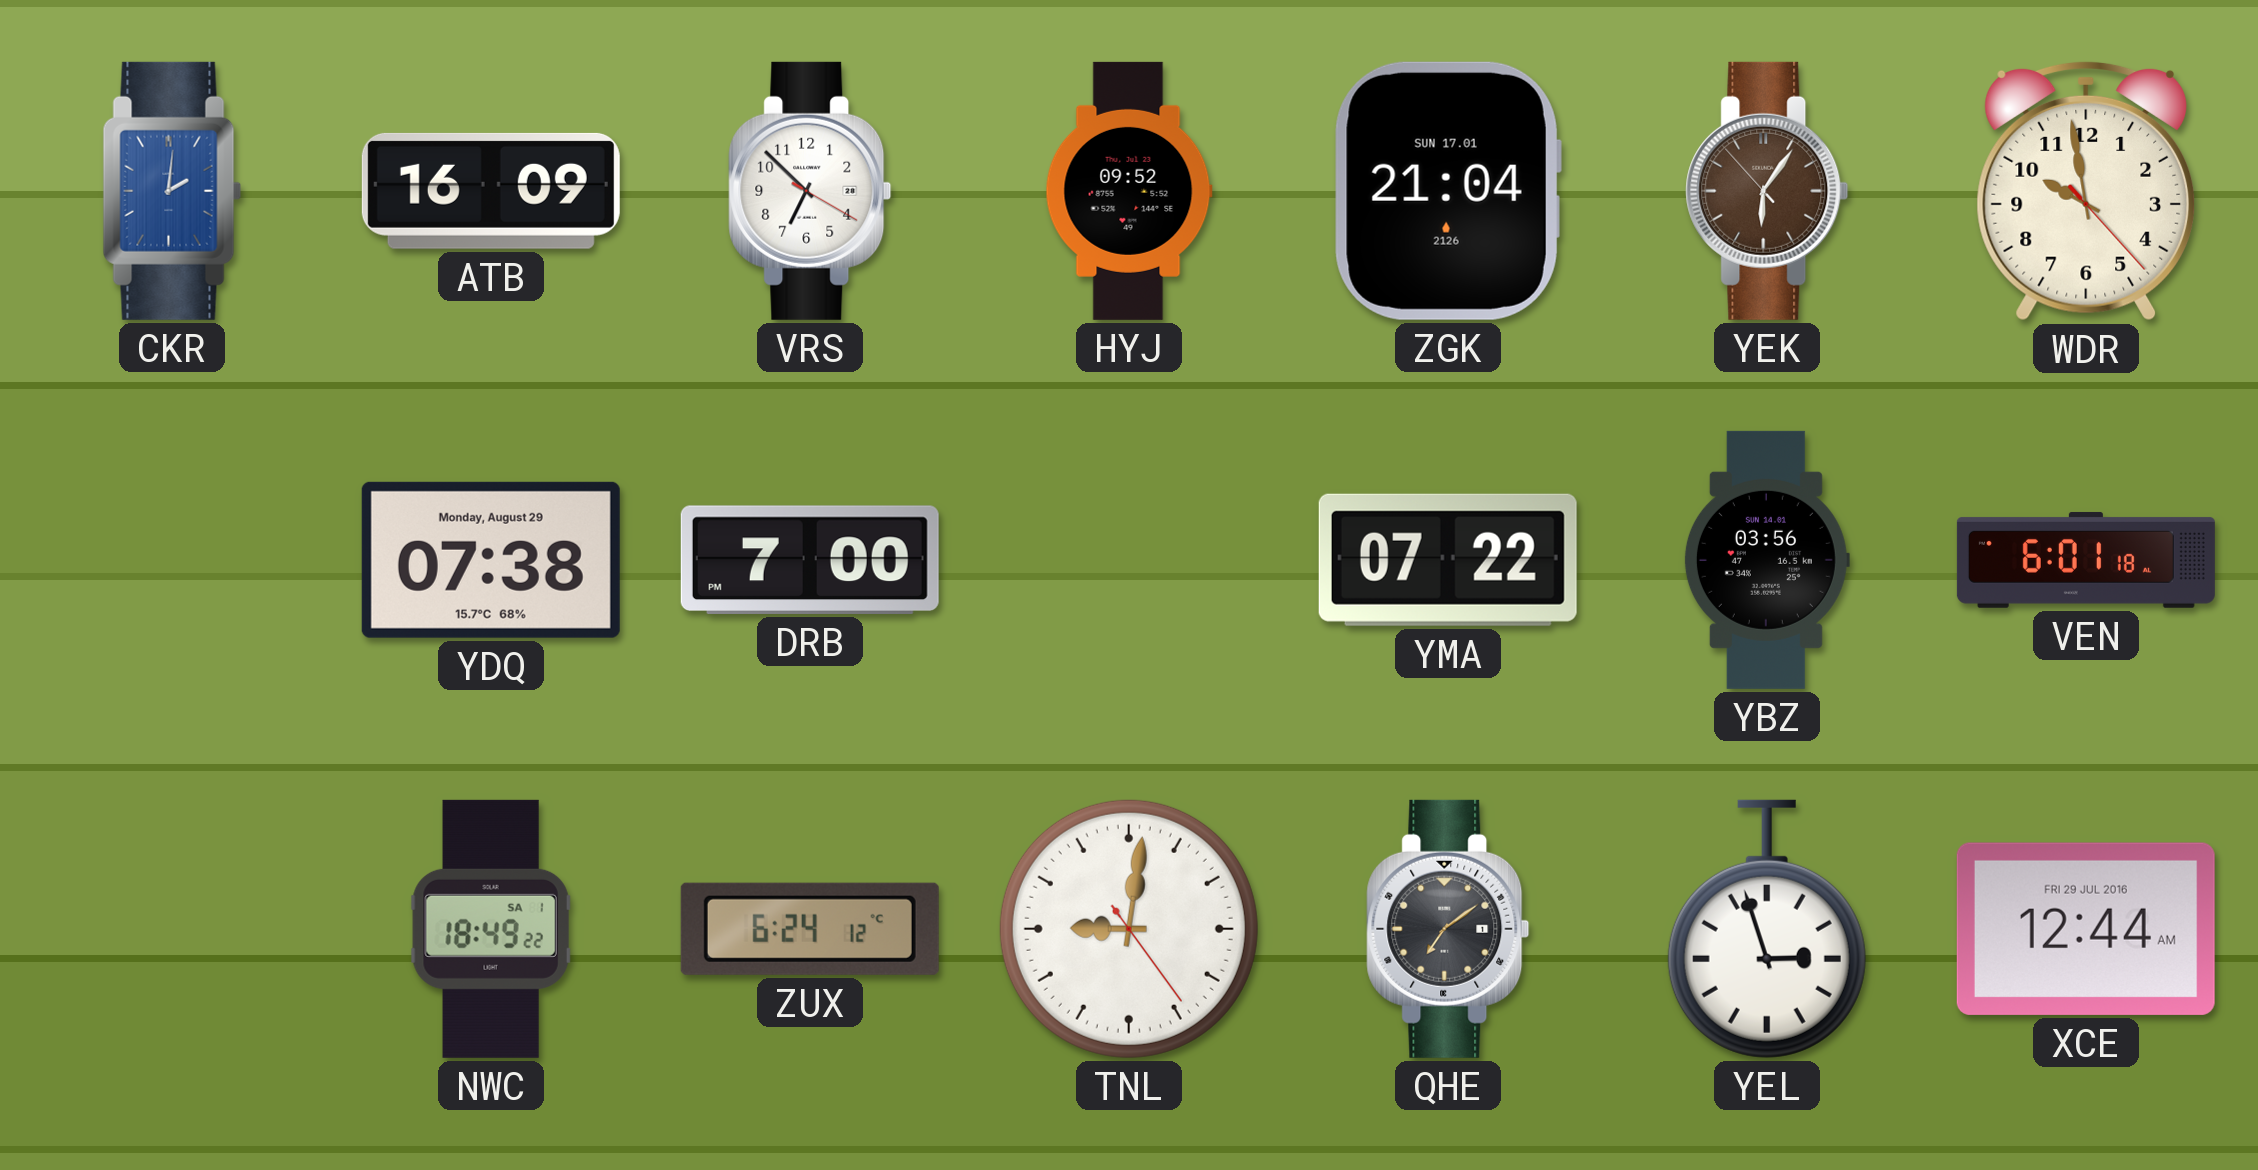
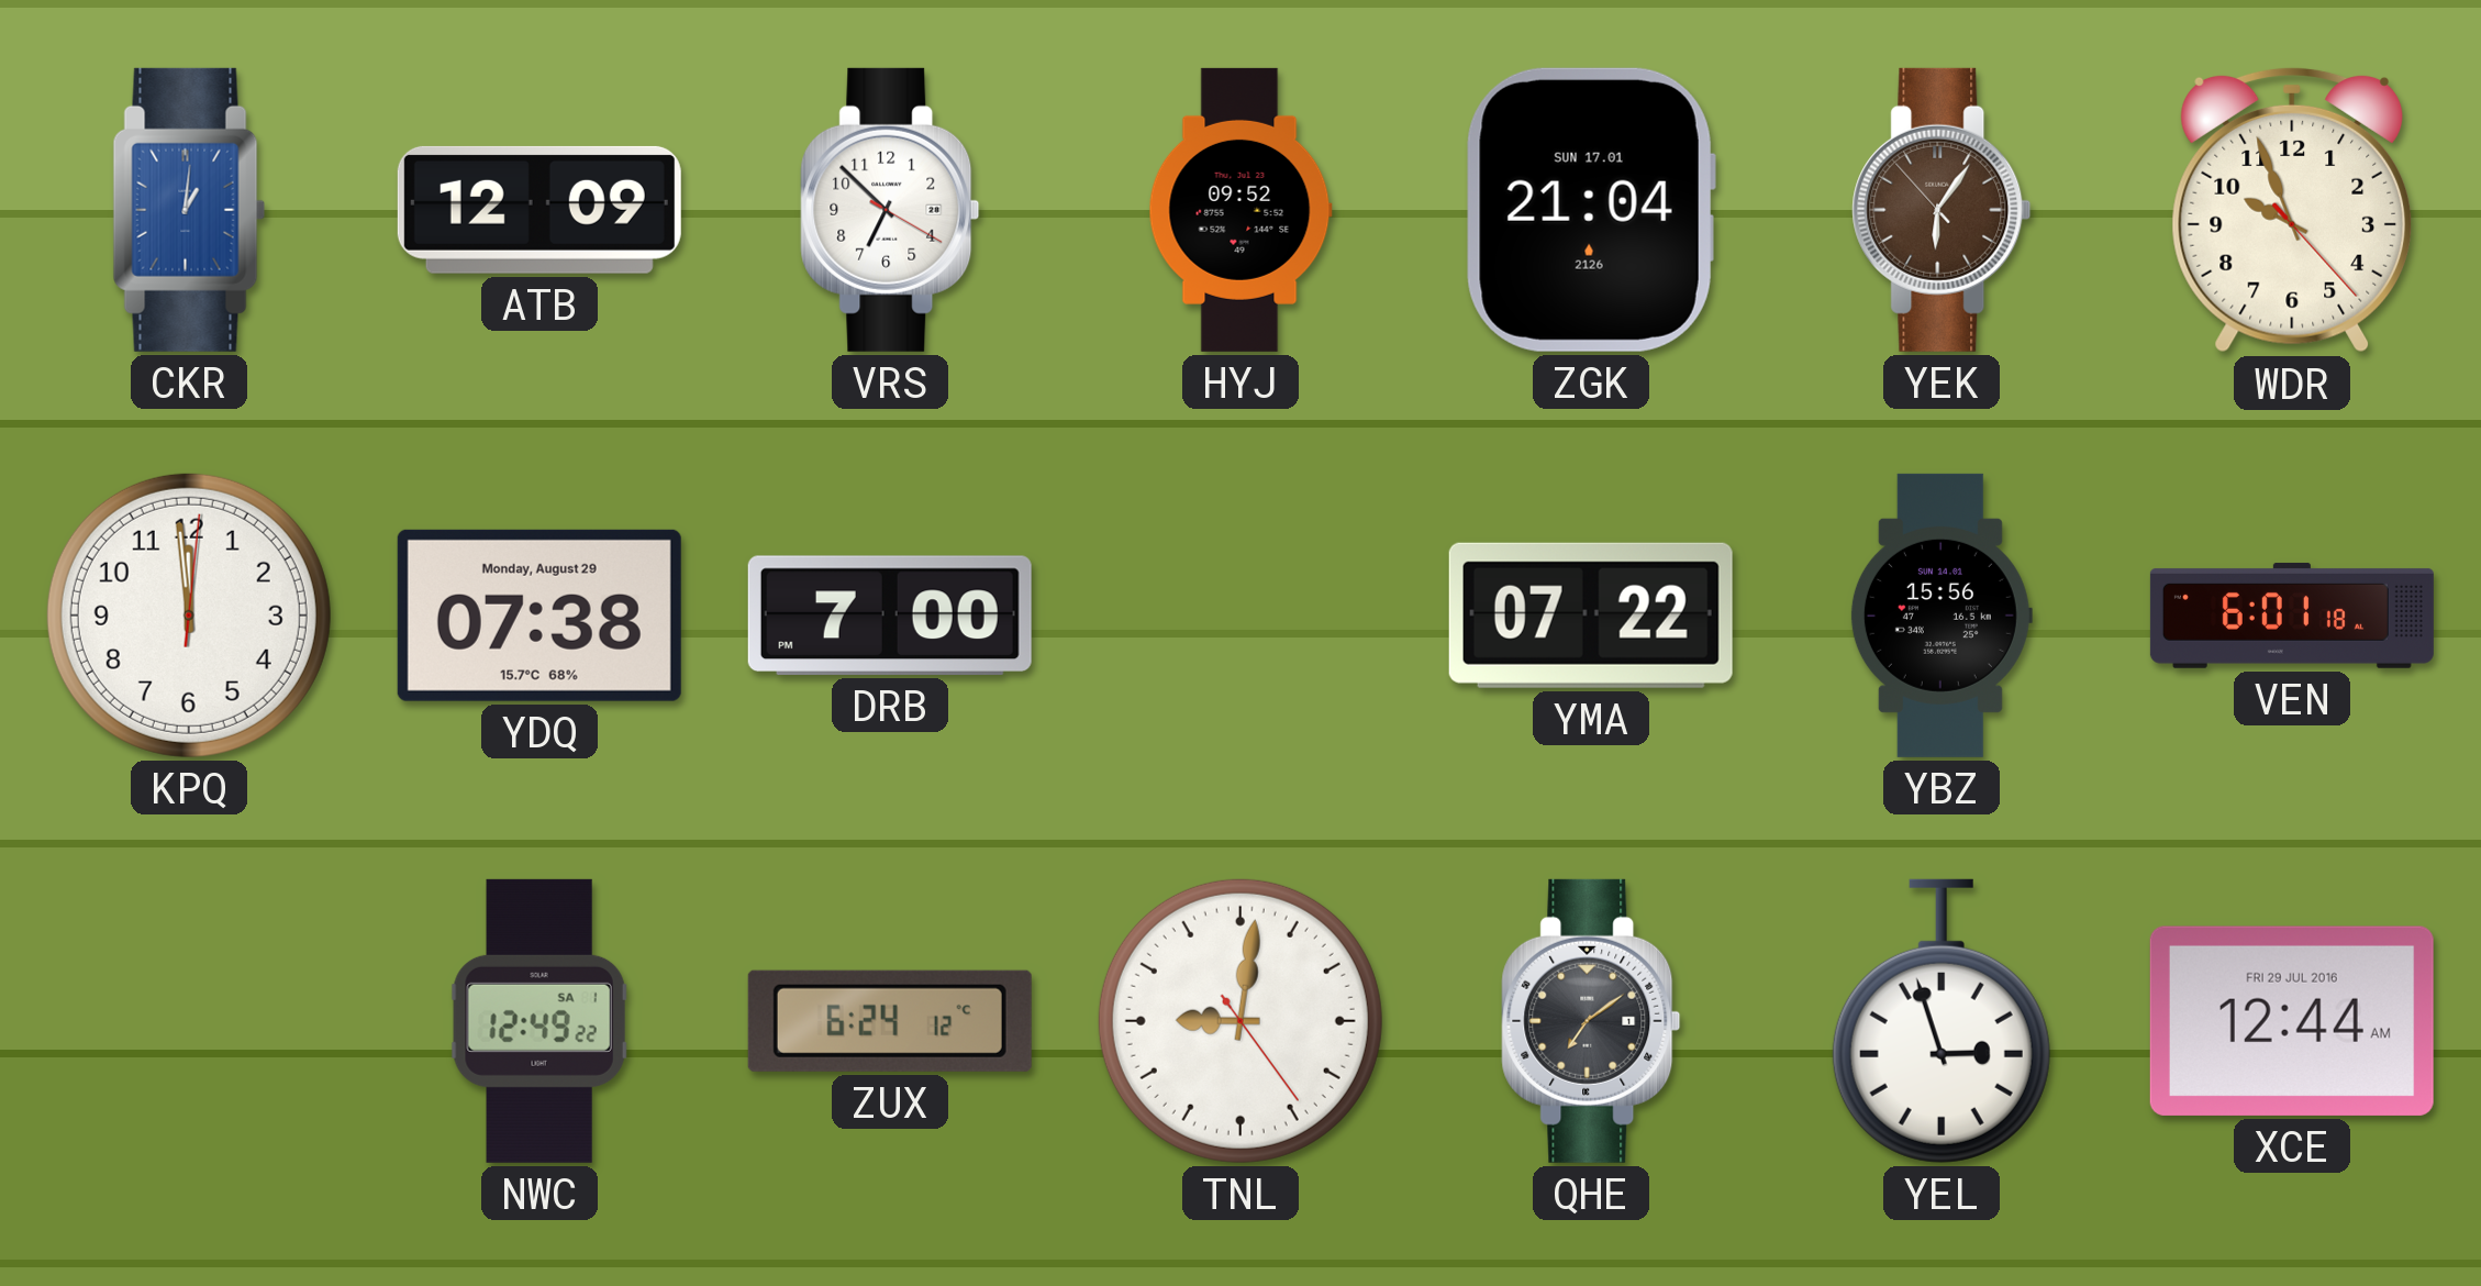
CKR: 2:01 -> 1:01 (189, 210)
ATB: 16:09 -> 12:09 (539, 210)
WDR: 9:58 -> 9:56 (2292, 210)
KPQ: none -> 11:59 (189, 616)
YBZ: 03:56 -> 15:56 (1940, 616)
NWC: 18:49 -> 12:49 (539, 1021)
